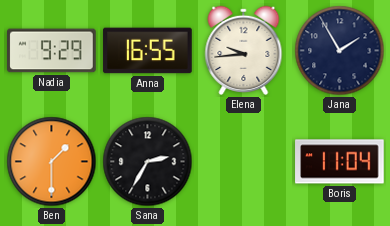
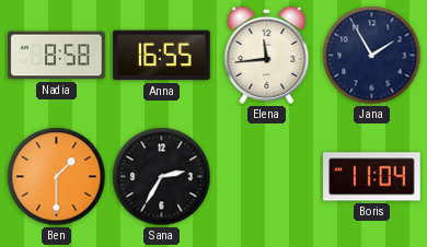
Nadia: 9:29 -> 8:58 (57, 56)
Elena: 9:44 -> 11:44 (267, 55)
